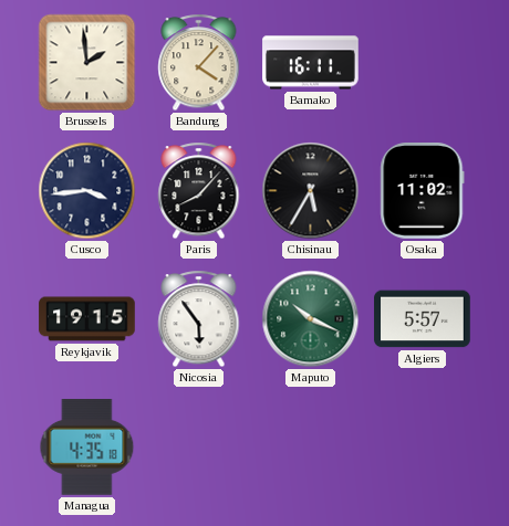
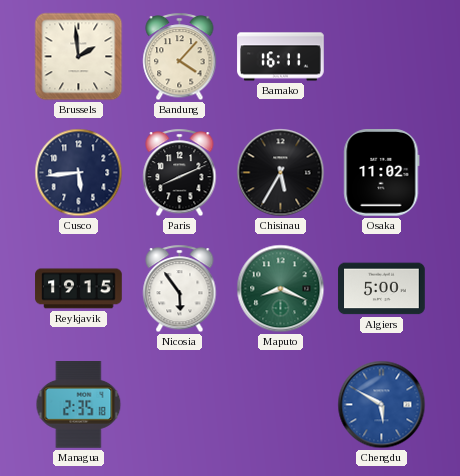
Cusco: 3:44 -> 5:44 (79, 173)
Paris: 8:07 -> 8:11 (180, 173)
Maputo: 10:19 -> 8:19 (281, 289)
Algiers: 5:57 -> 5:00 (382, 289)
Managua: 4:35 -> 2:35 (79, 405)
Chengdu: none -> 5:50 (382, 405)
